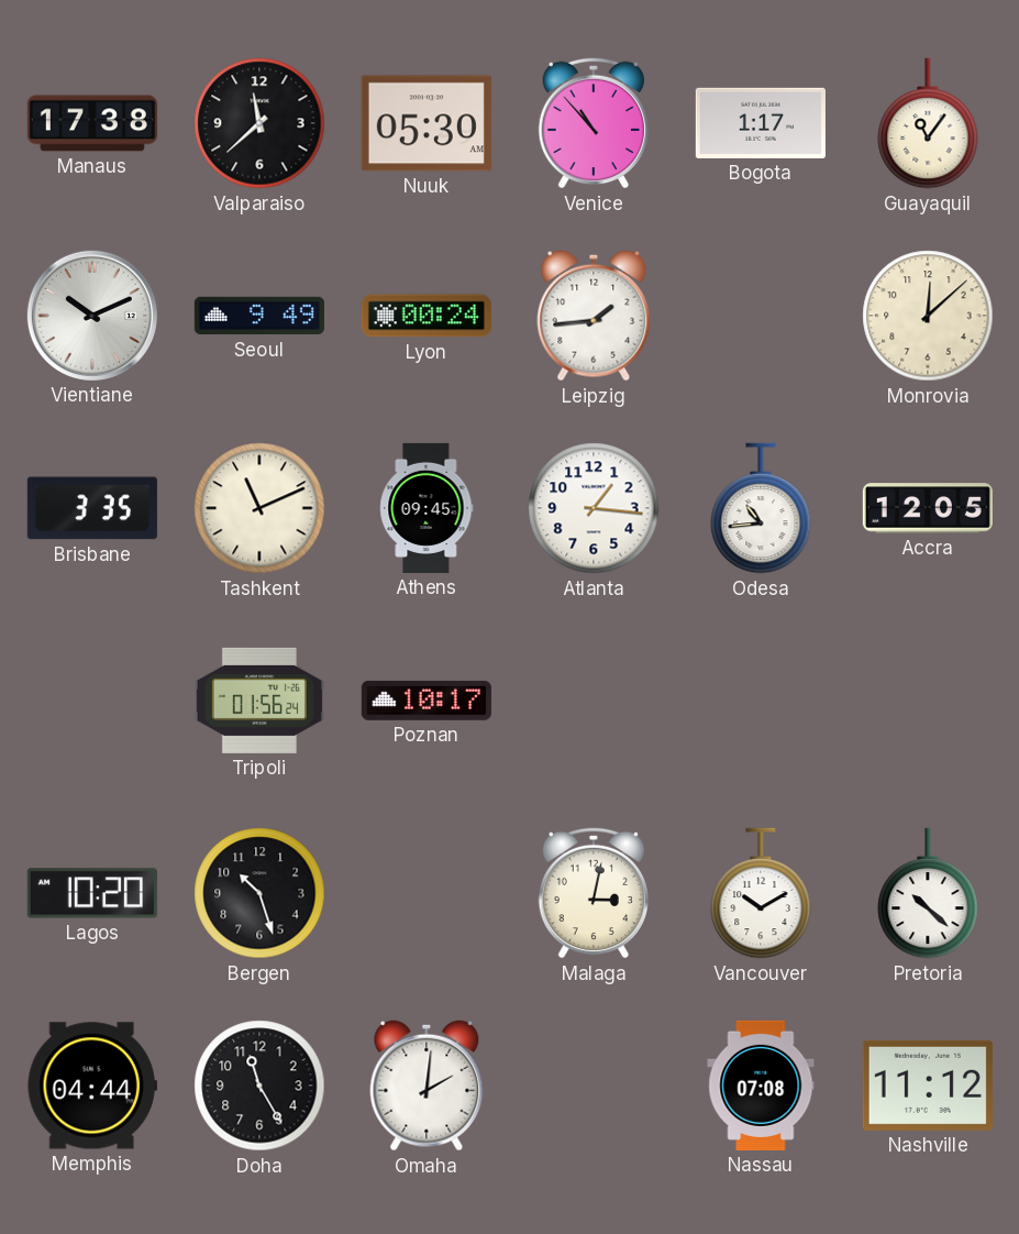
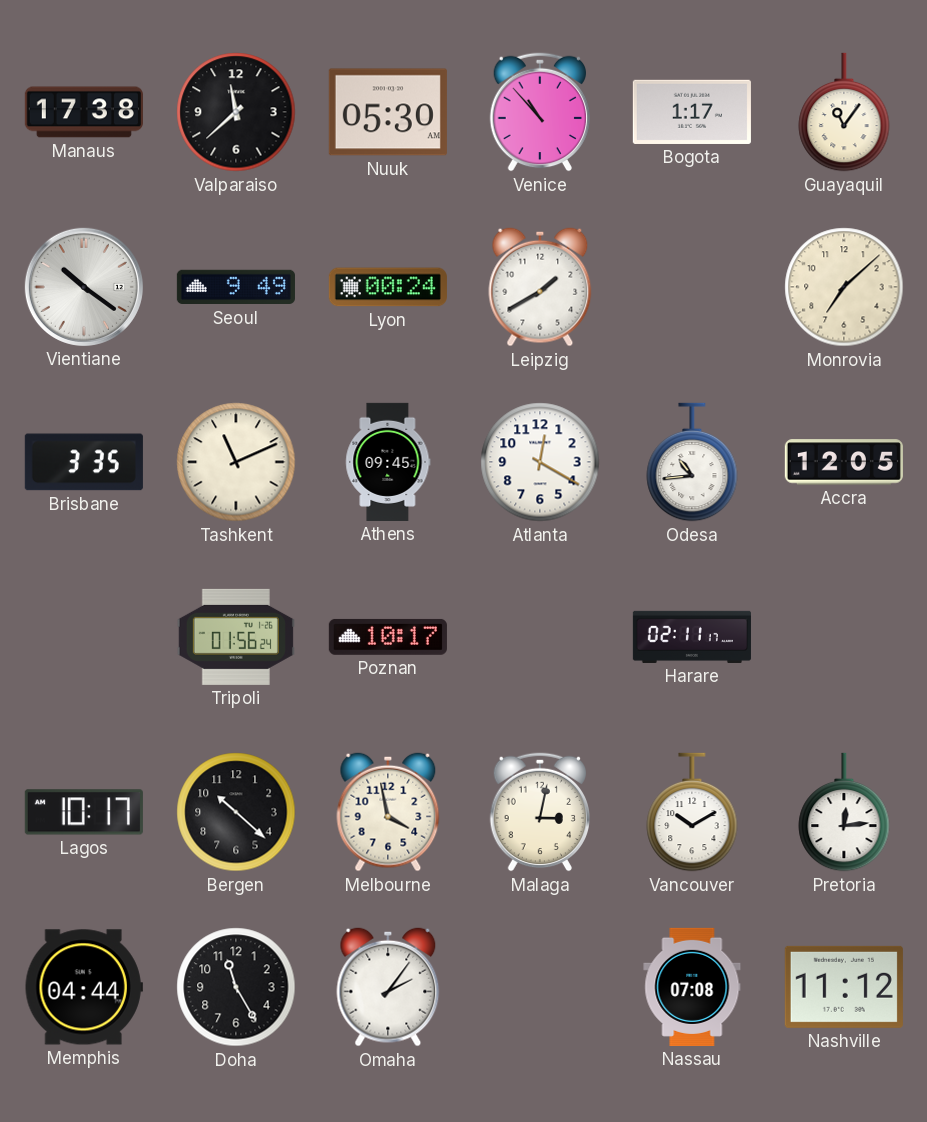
Vientiane: 10:11 -> 10:21 (84, 287)
Leipzig: 1:44 -> 1:40 (540, 287)
Monrovia: 12:08 -> 7:08 (844, 287)
Atlanta: 1:16 -> 12:20 (540, 462)
Harare: none -> 02:11 (692, 637)
Lagos: 10:20 -> 10:17 (84, 812)
Bergen: 10:27 -> 10:22 (236, 812)
Melbourne: none -> 3:58 (388, 812)
Pretoria: 10:22 -> 12:14 (844, 812)
Omaha: 2:01 -> 2:06 (388, 987)
